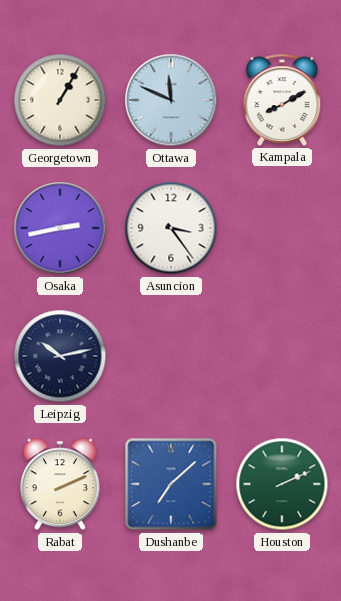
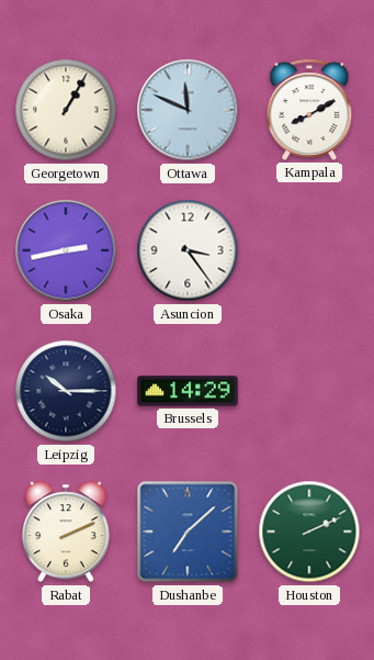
Leipzig: 10:13 -> 10:15 (66, 391)
Brussels: none -> 14:29 (188, 391)
